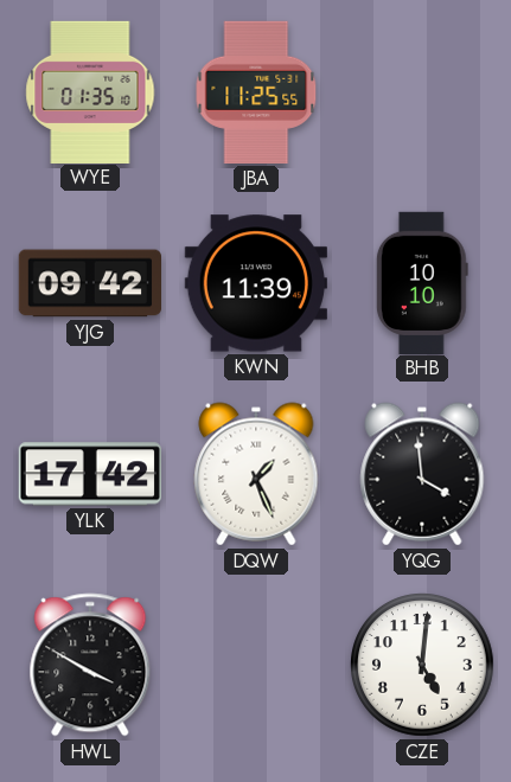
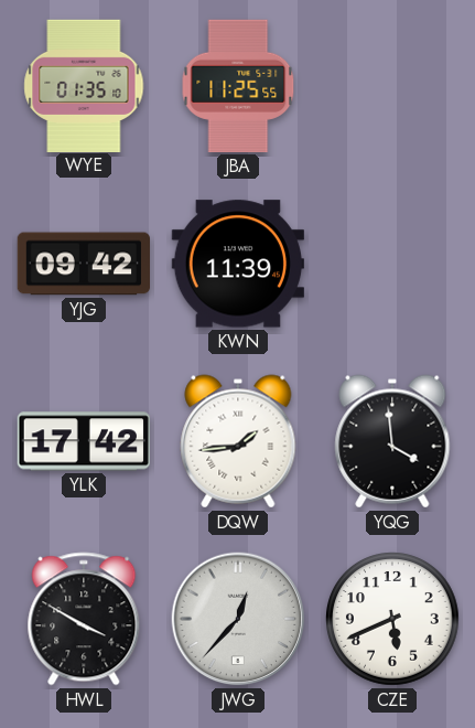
BHB: 10:10 -> none (422, 282)
DQW: 1:26 -> 1:44 (238, 441)
JWG: none -> 12:37 (238, 619)
CZE: 5:01 -> 5:41 (393, 620)
